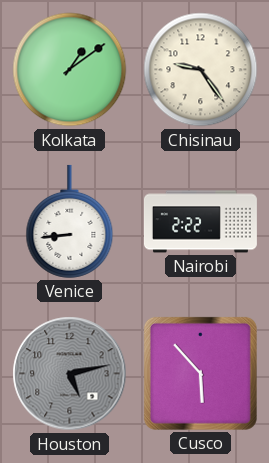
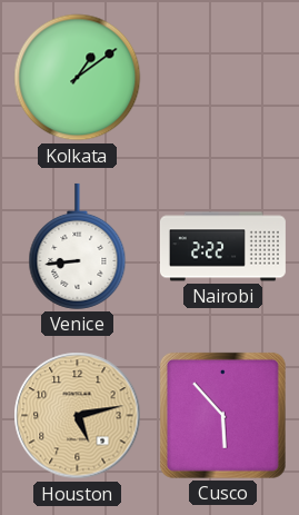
Chisinau: 9:24 -> none (201, 70)
Houston dial: grey -> champagne (78, 416)
